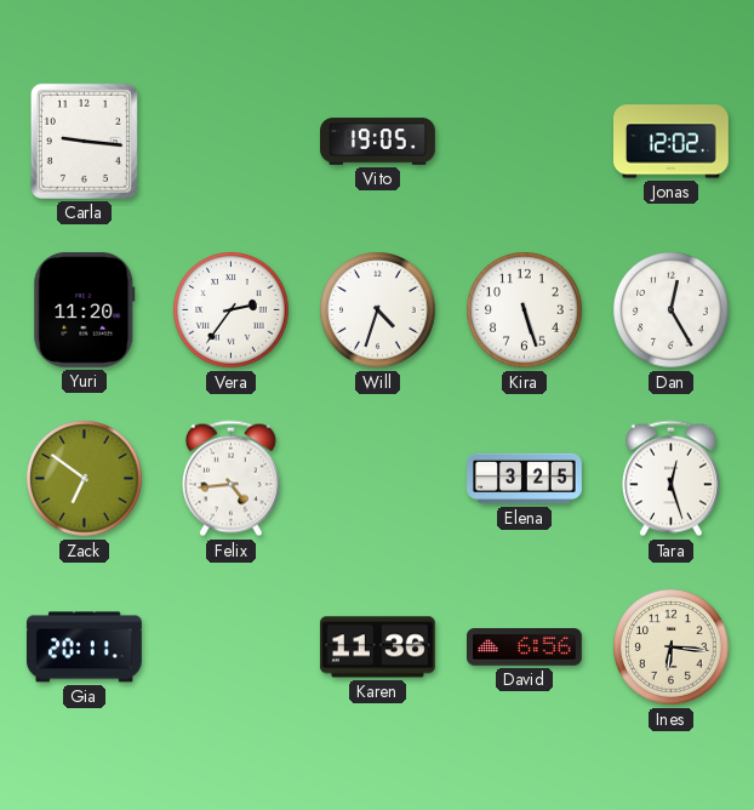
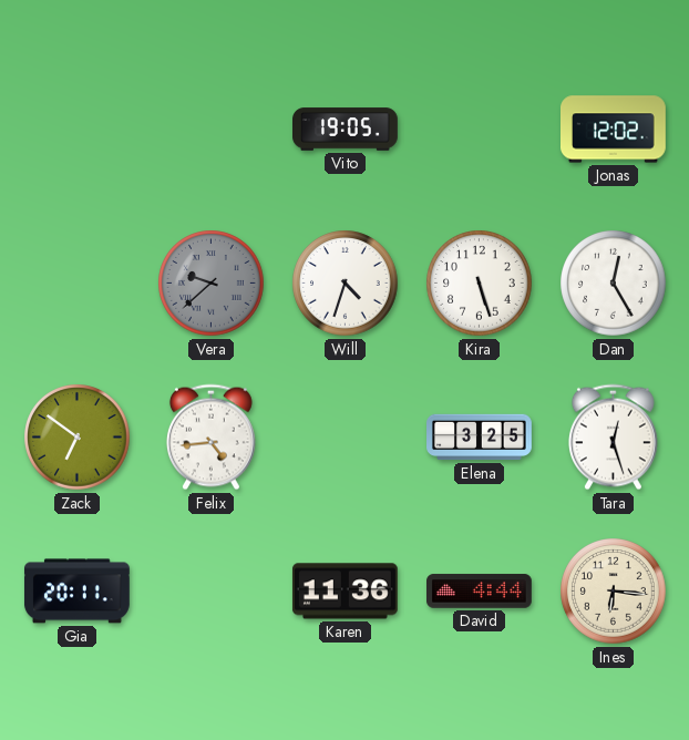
Carla: 9:16 -> none (84, 141)
Yuri: 11:20 -> none (85, 309)
Vera: 2:36 -> 9:38 (212, 284)
Vera dial: white -> grey (212, 284)
David: 6:56 -> 4:44 (480, 592)
